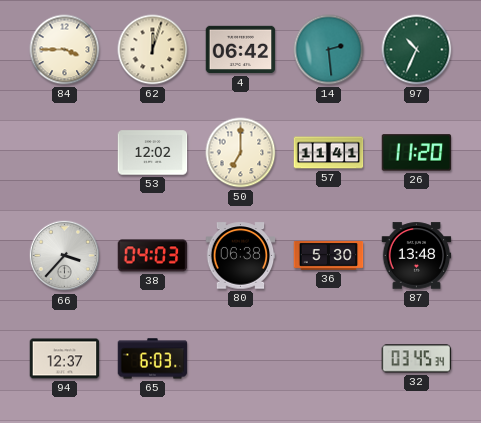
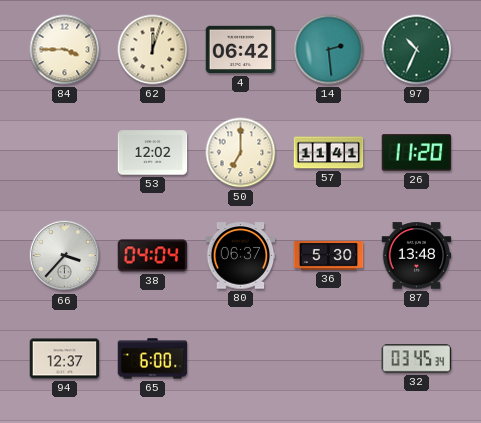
38: 04:03 -> 04:04 (153, 256)
80: 06:38 -> 06:37 (241, 256)
65: 6:03 -> 6:00 (153, 359)
